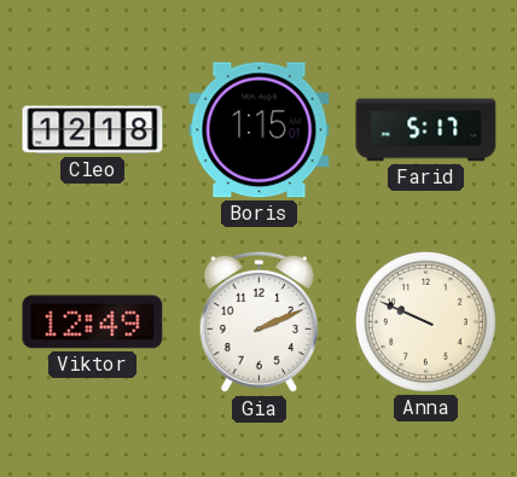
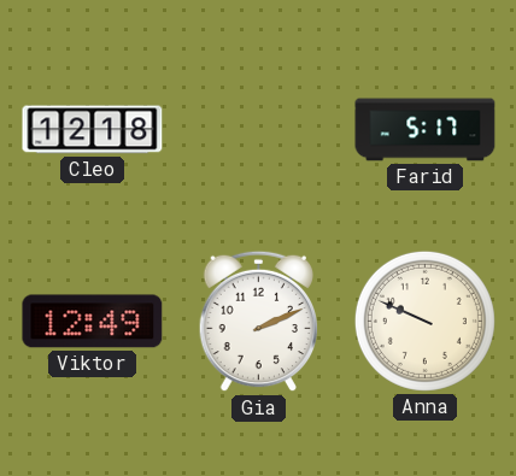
Boris: 1:15 -> none (260, 130)
